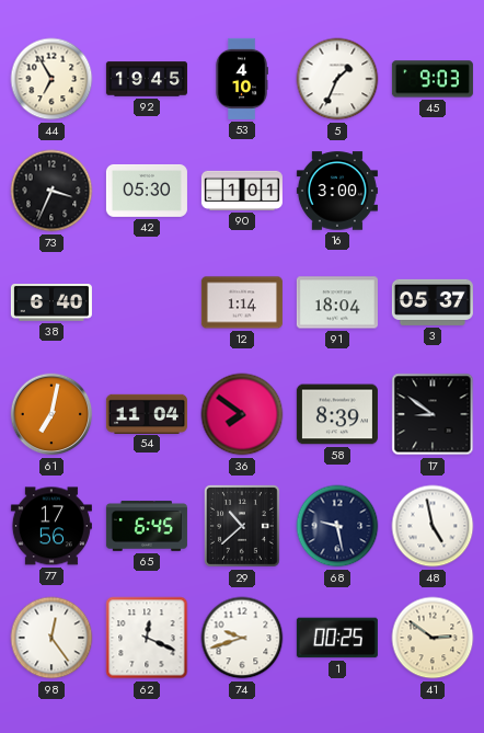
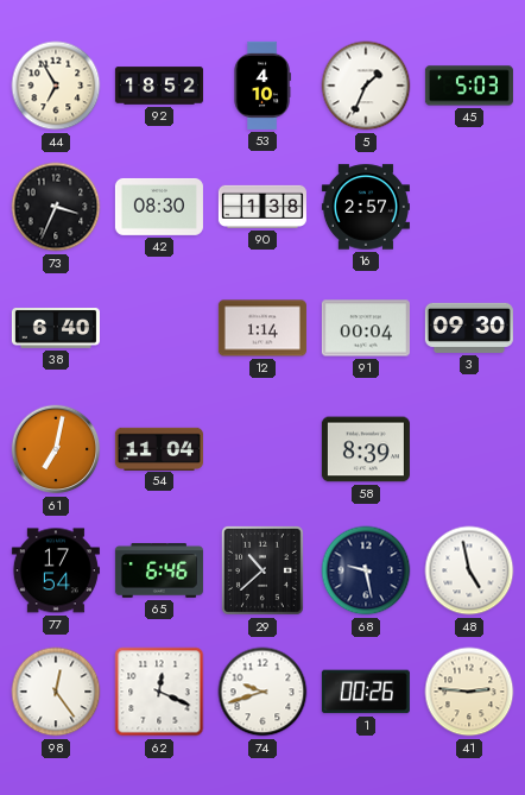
92: 19:45 -> 18:52 (159, 86)
45: 9:03 -> 5:03 (469, 86)
42: 05:30 -> 08:30 (159, 207)
90: 1:01 -> 1:38 (262, 207)
16: 3:00 -> 2:57 (366, 207)
91: 18:04 -> 00:04 (366, 328)
3: 05:37 -> 09:30 (469, 328)
36: 7:51 -> none (242, 414)
17: 8:51 -> none (433, 414)
77: 17:56 -> 17:54 (56, 570)
65: 6:45 -> 6:46 (159, 570)
1: 00:25 -> 00:26 (366, 692)
41: 2:51 -> 2:46 (469, 692)
